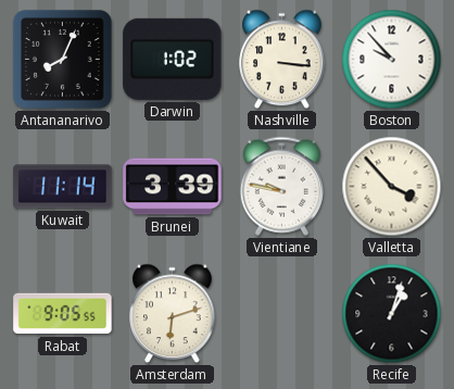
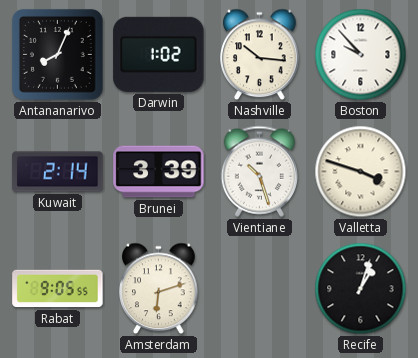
Nashville: 3:16 -> 10:16 (260, 55)
Kuwait: 11:14 -> 2:14 (58, 172)
Vientiane: 9:47 -> 10:27 (259, 171)
Valletta: 3:53 -> 3:48 (361, 172)
